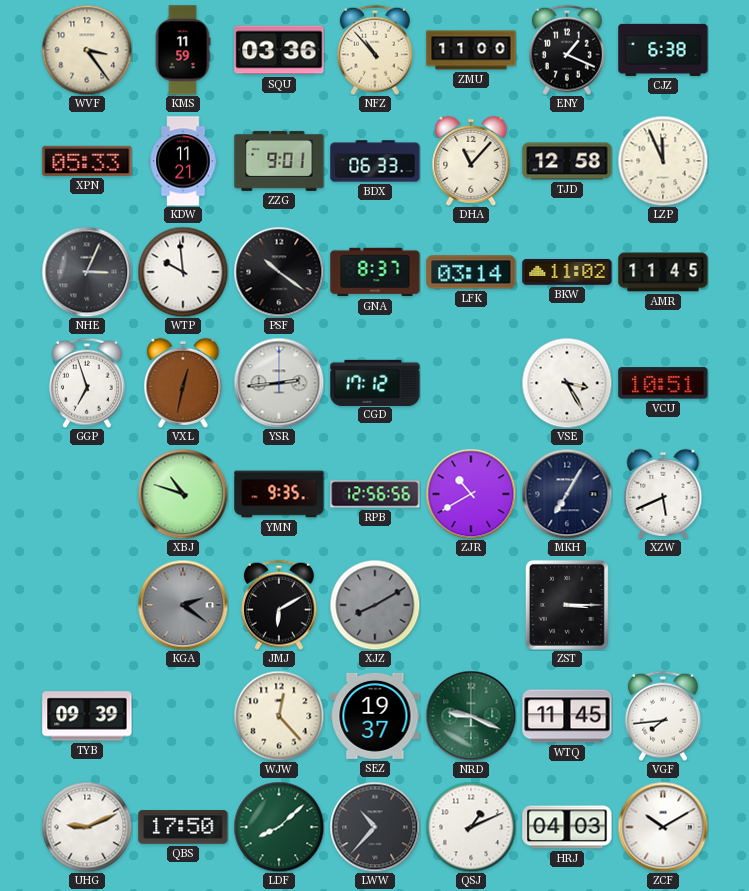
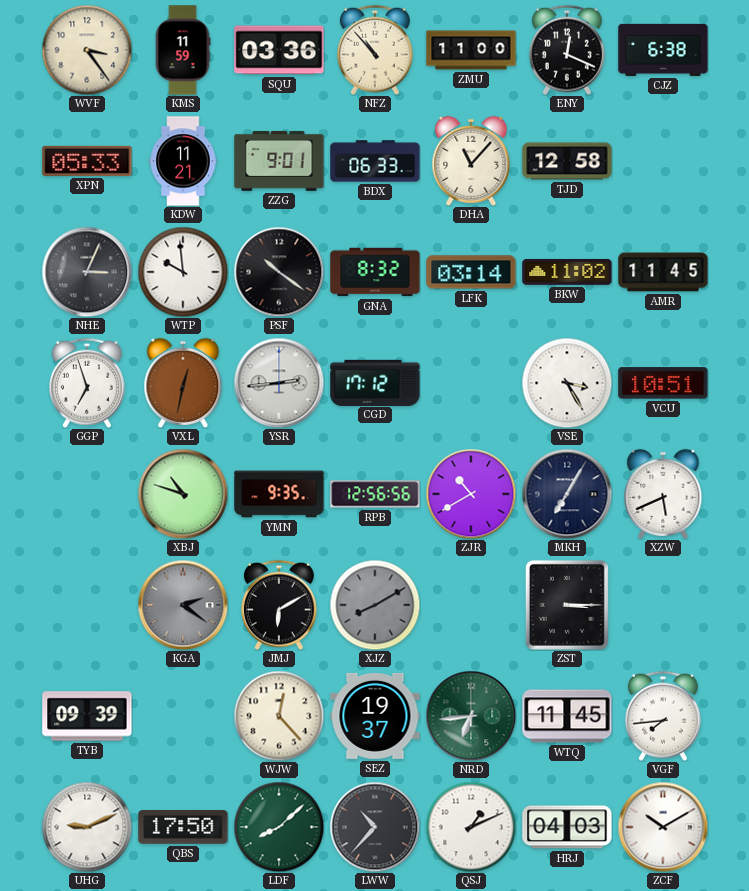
ENY: 1:19 -> 12:19 (567, 50)
LZP: 11:56 -> none (663, 161)
GNA: 8:37 -> 8:32 (375, 272)
NRD: 9:19 -> 6:44 (471, 716)
